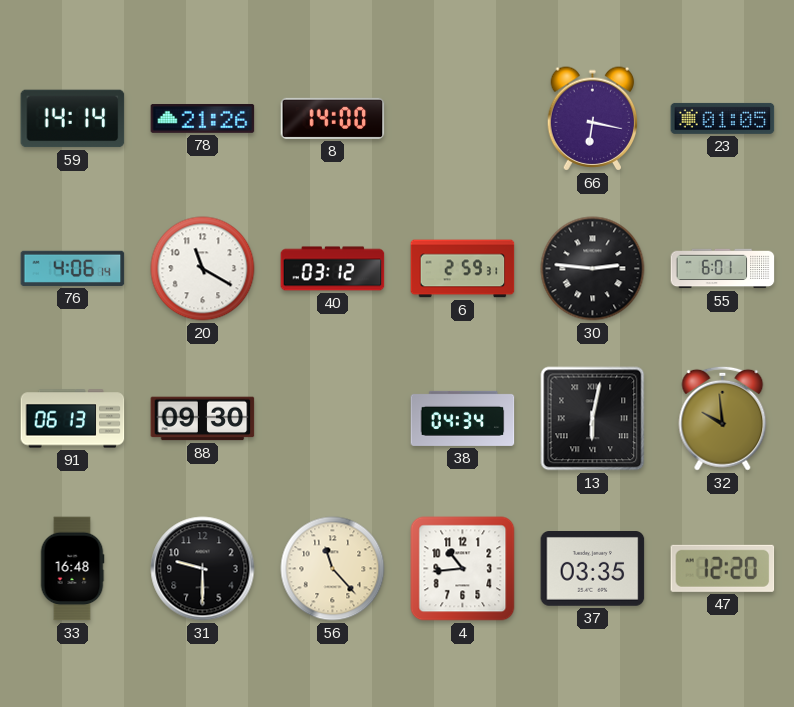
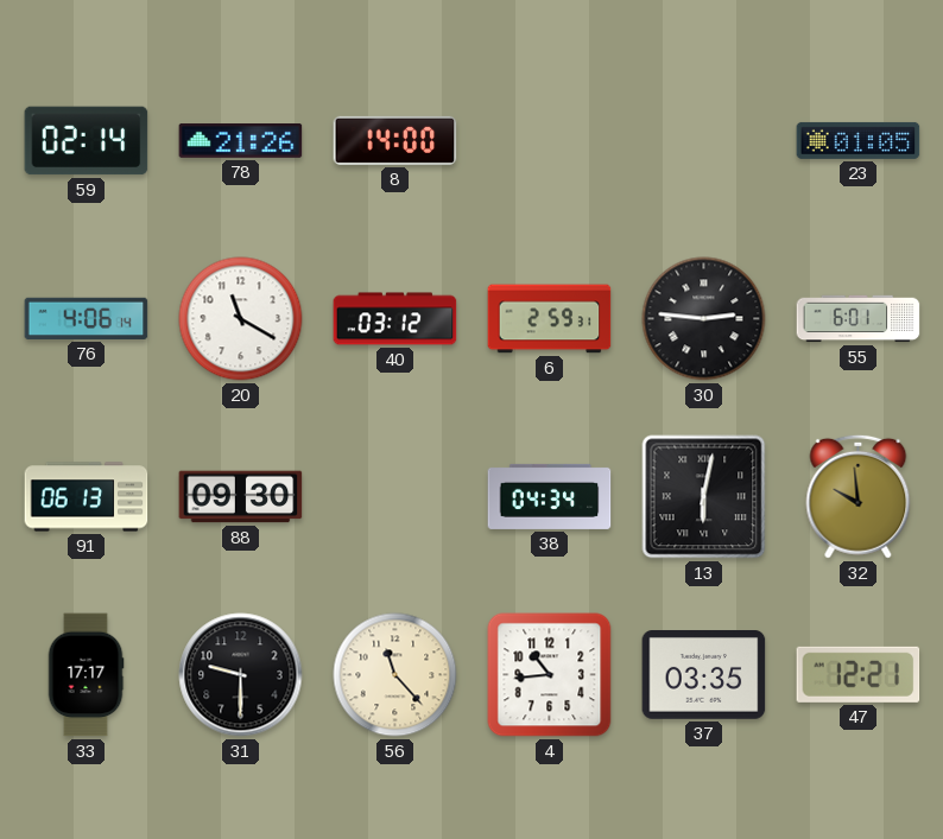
59: 14:14 -> 02:14 (87, 141)
66: 6:17 -> none (593, 119)
33: 16:48 -> 17:17 (86, 675)
47: 12:20 -> 12:21 (859, 674)
